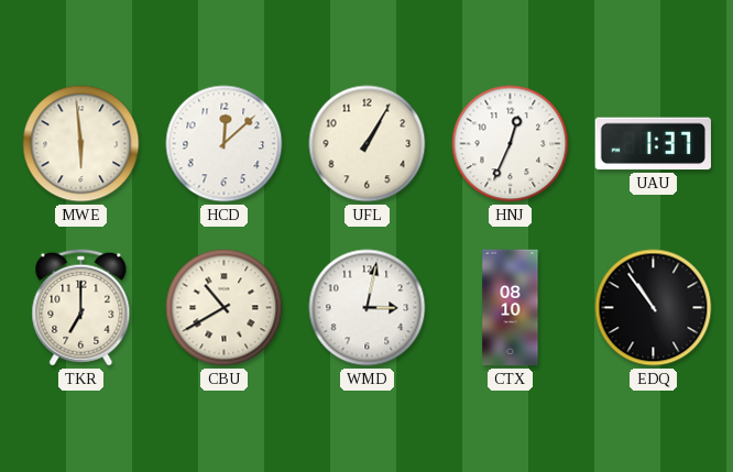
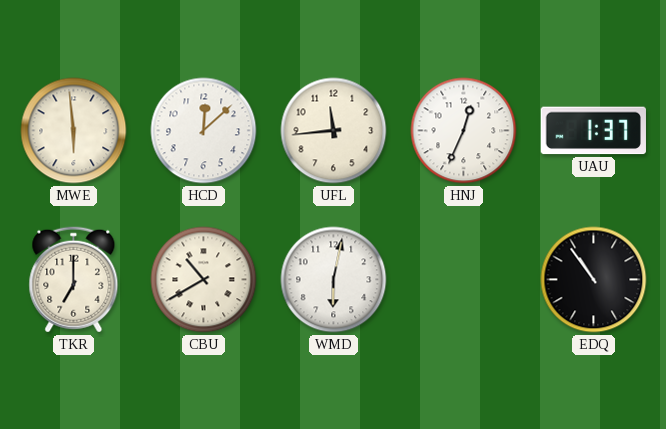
UFL: 1:05 -> 11:44 (334, 131)
WMD: 3:02 -> 6:02 (334, 280)
CTX: 08:10 -> none (511, 308)
